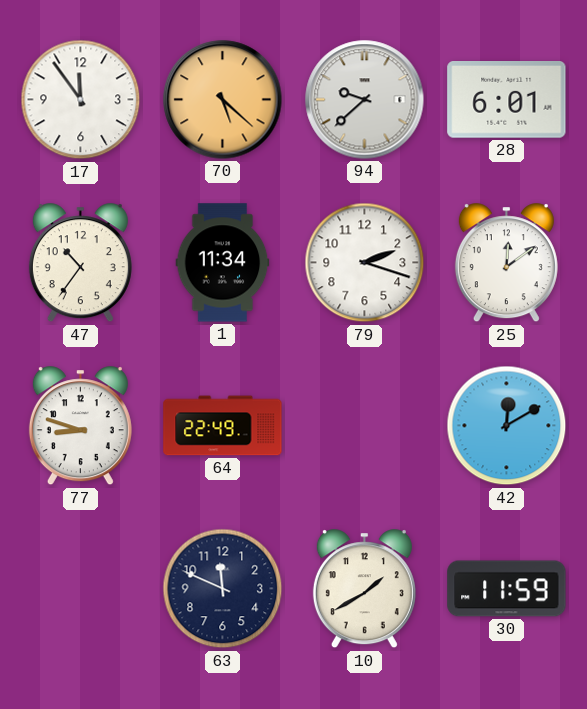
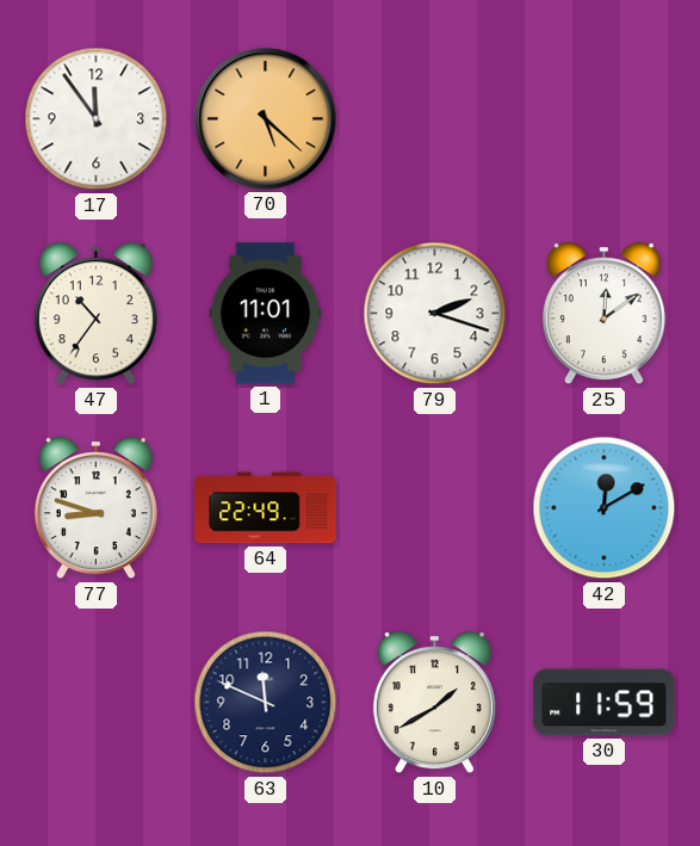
94: 9:38 -> none (365, 100)
28: 6:01 -> none (507, 100)
1: 11:34 -> 11:01 (266, 314)
